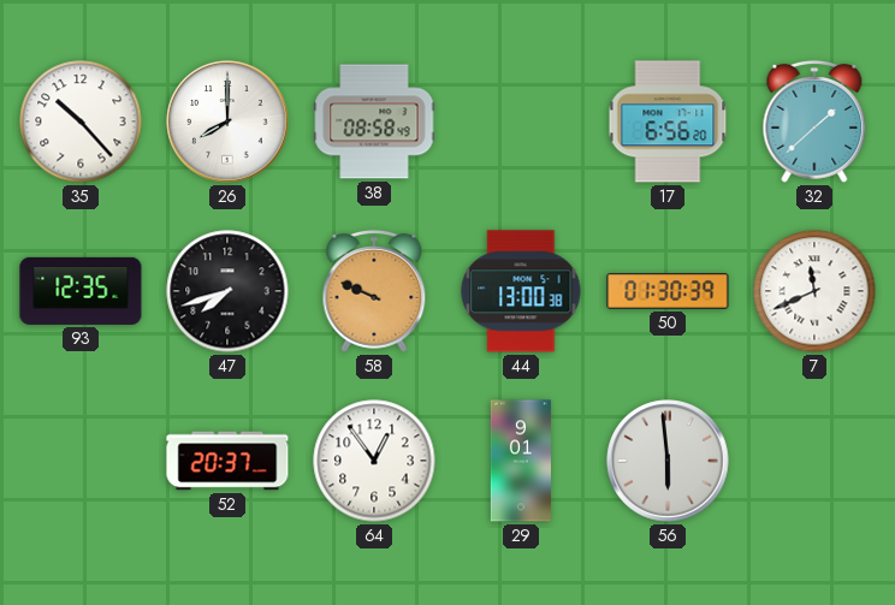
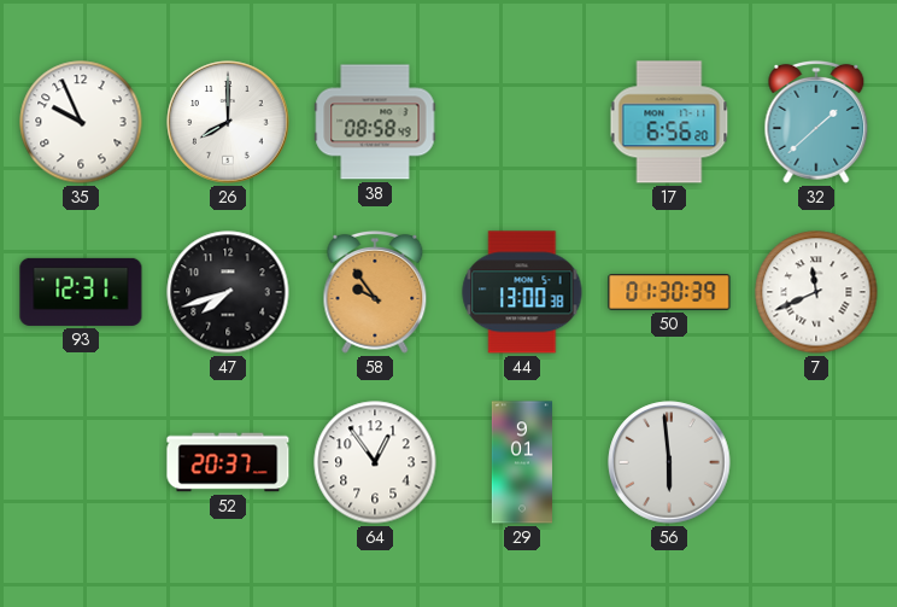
35: 10:23 -> 9:56 (81, 122)
93: 12:35 -> 12:31 (81, 292)
58: 9:49 -> 9:54 (375, 292)
